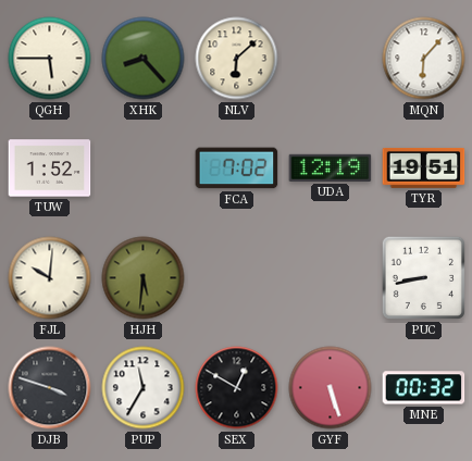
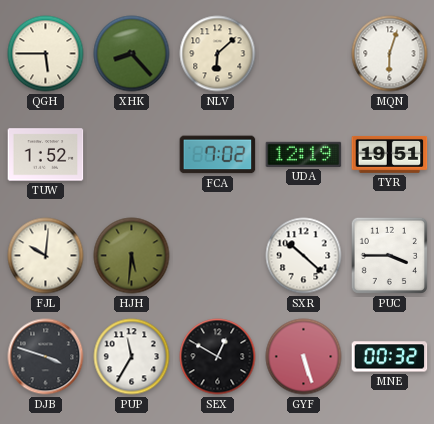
MQN: 6:07 -> 6:03 (390, 54)
SXR: none -> 10:22 (304, 256)
PUC: 8:43 -> 3:45 (389, 255)
